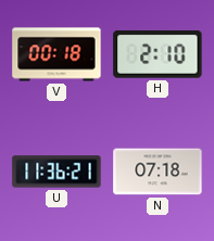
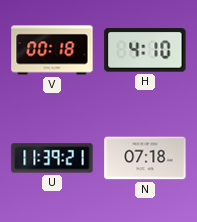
H: 2:10 -> 4:10 (145, 50)
U: 11:36 -> 11:39 (52, 158)
